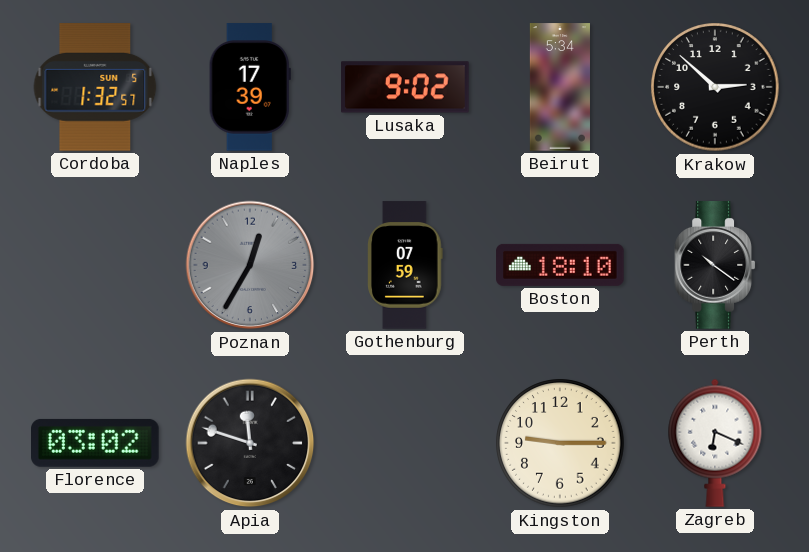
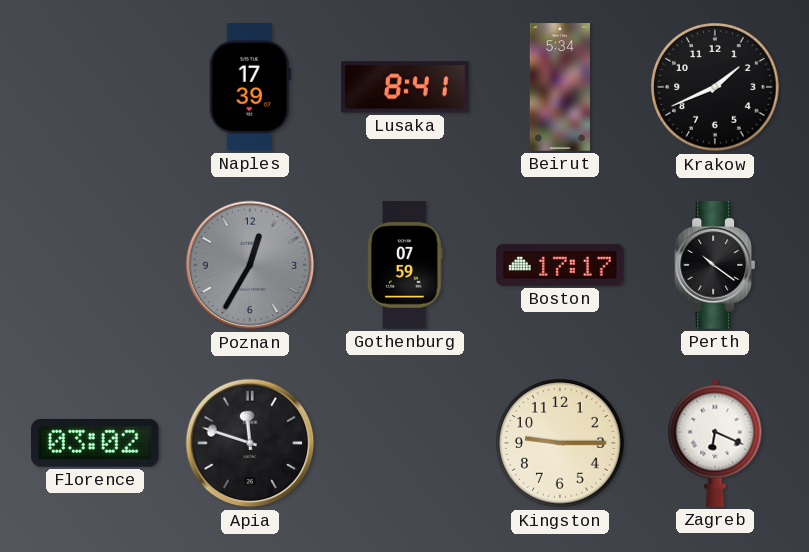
Cordoba: 1:32 -> none (95, 87)
Lusaka: 9:02 -> 8:41 (405, 87)
Krakow: 2:52 -> 1:41 (715, 87)
Boston: 18:10 -> 17:17 (560, 265)
